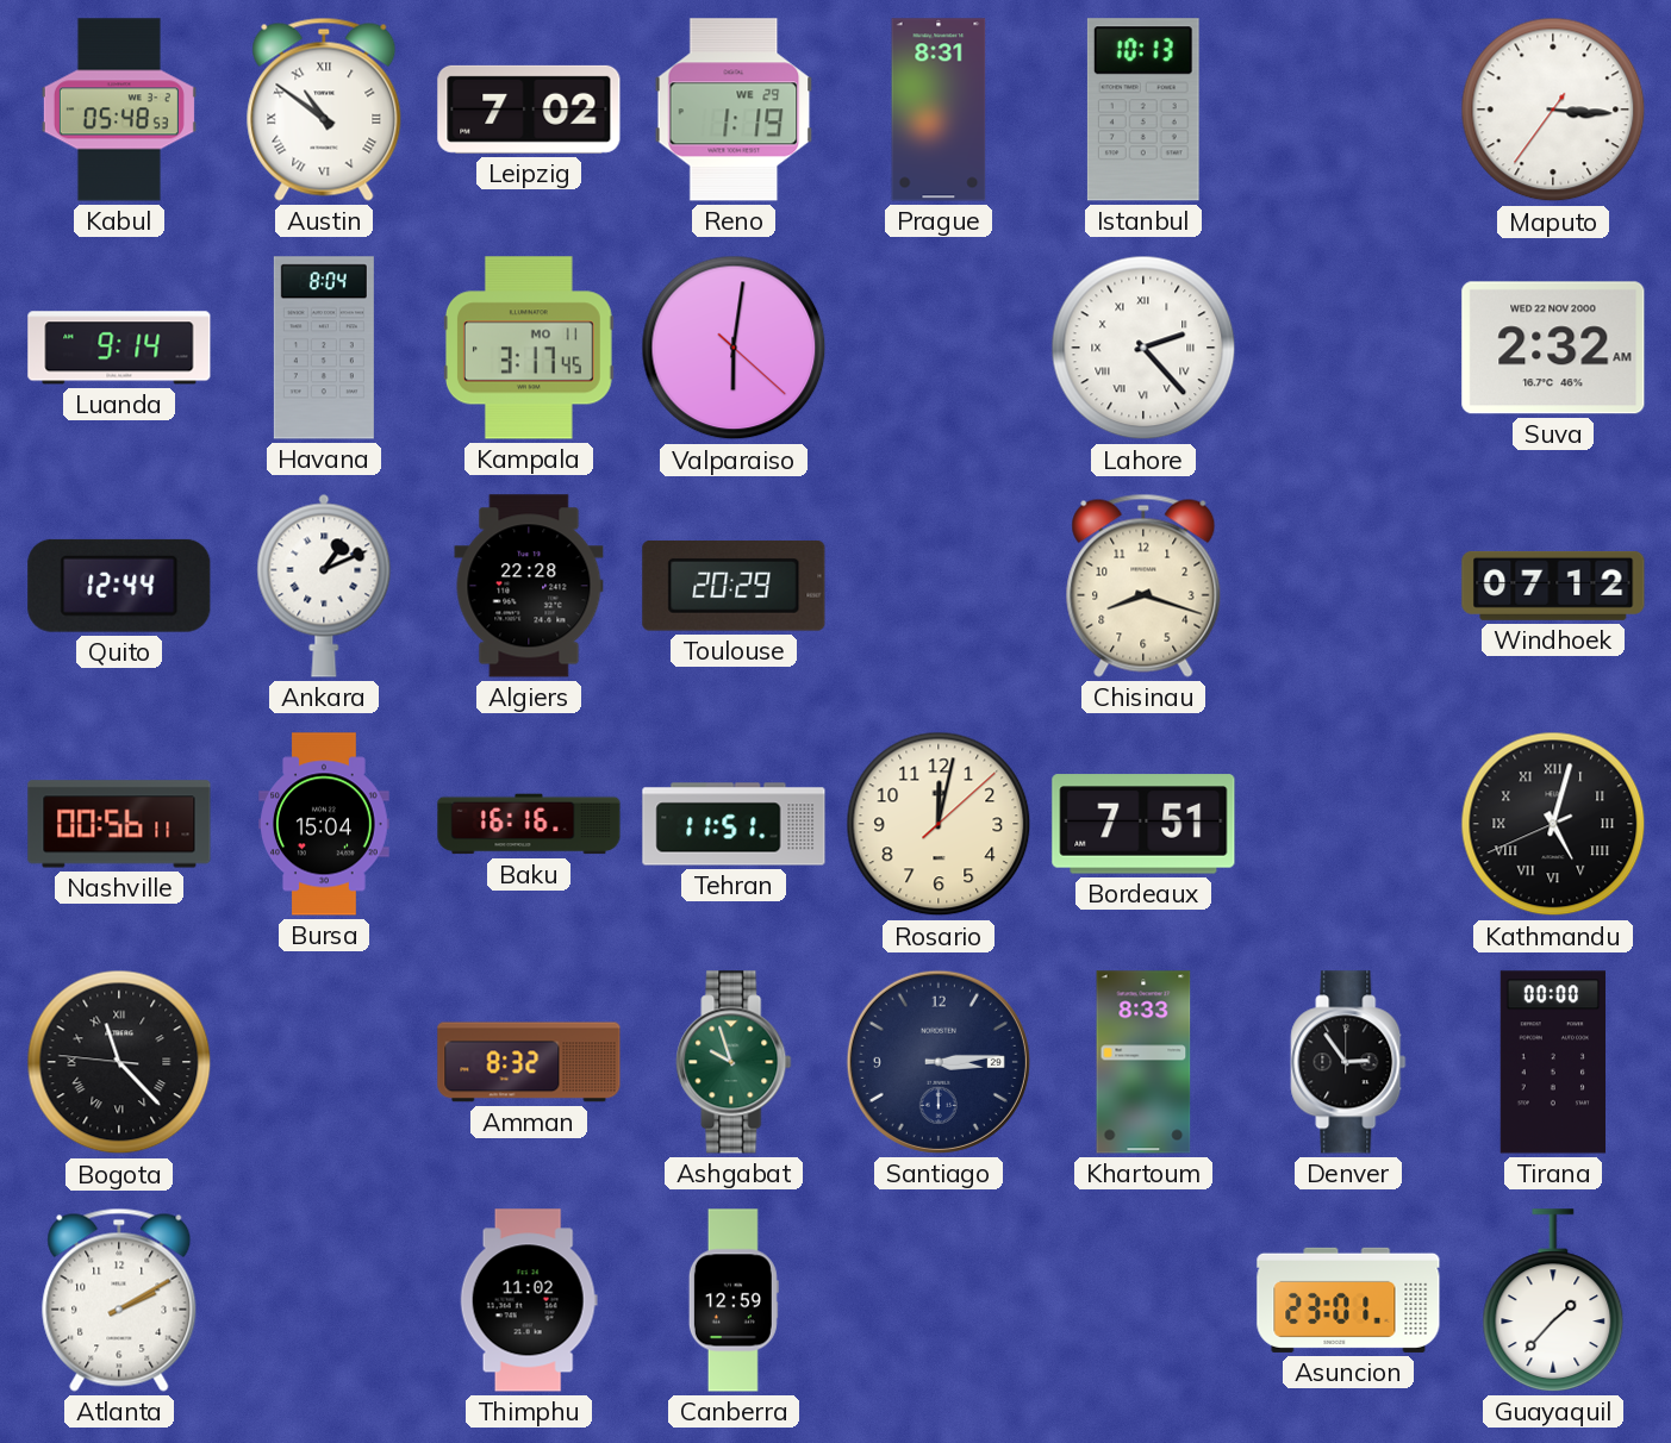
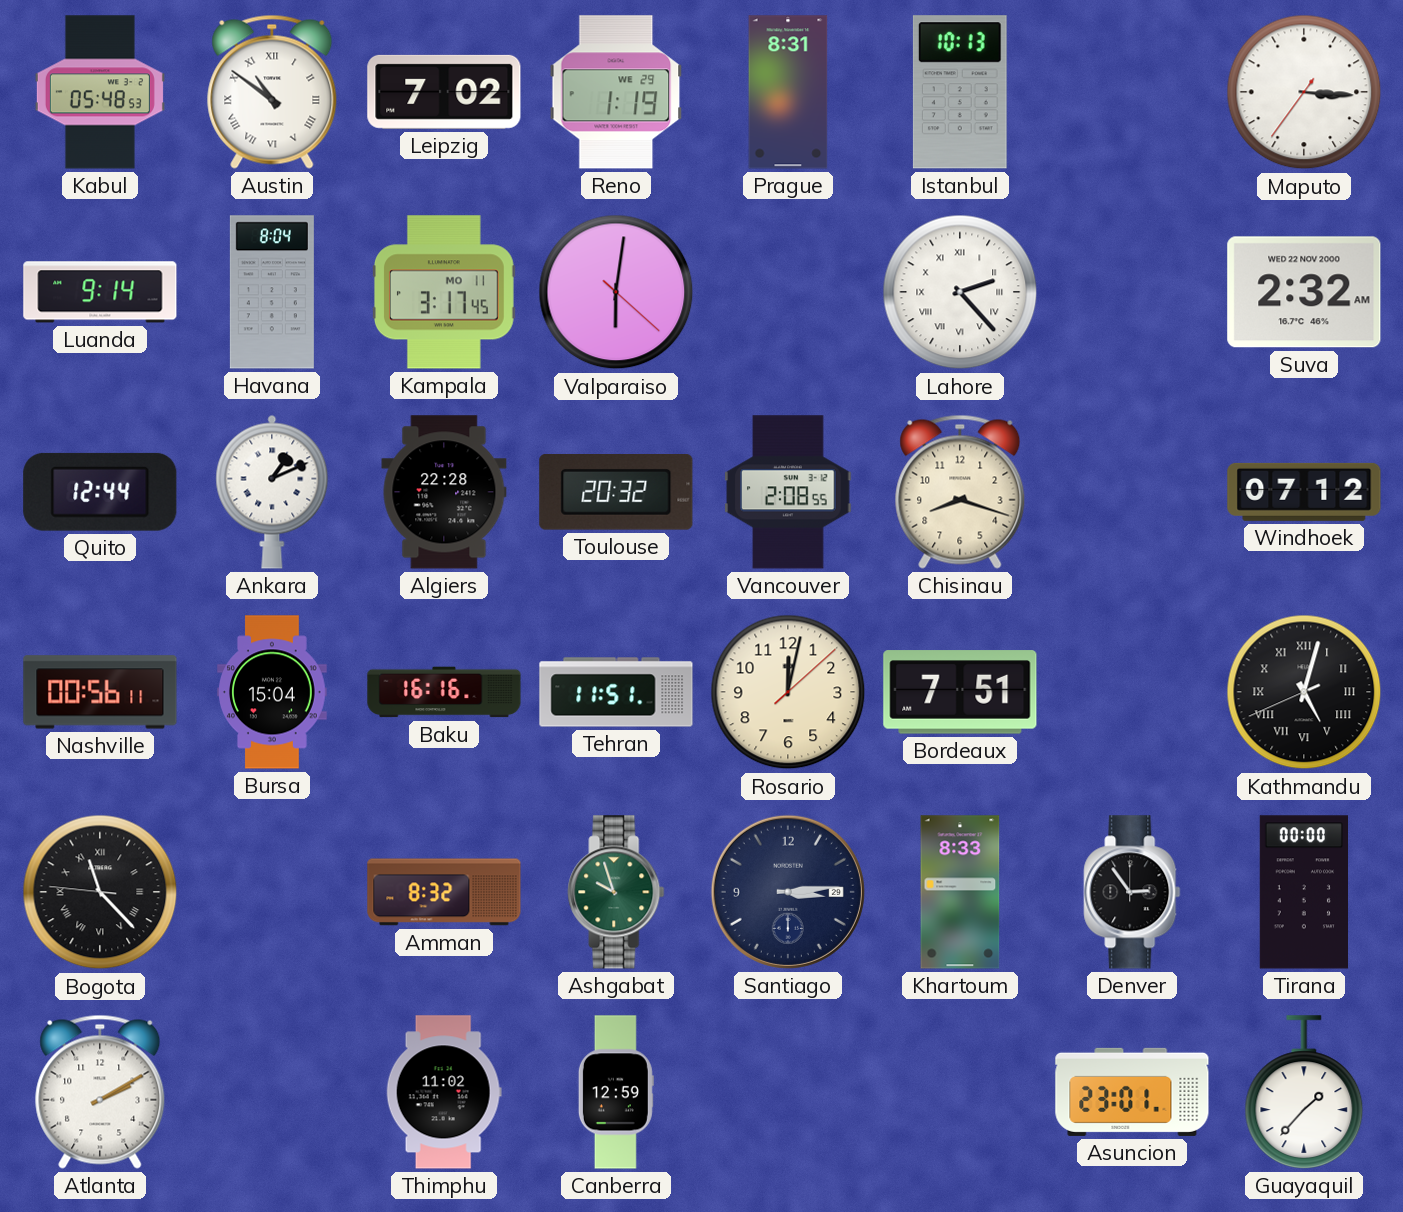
Toulouse: 20:29 -> 20:32 (616, 493)
Vancouver: none -> 2:08 (788, 492)
